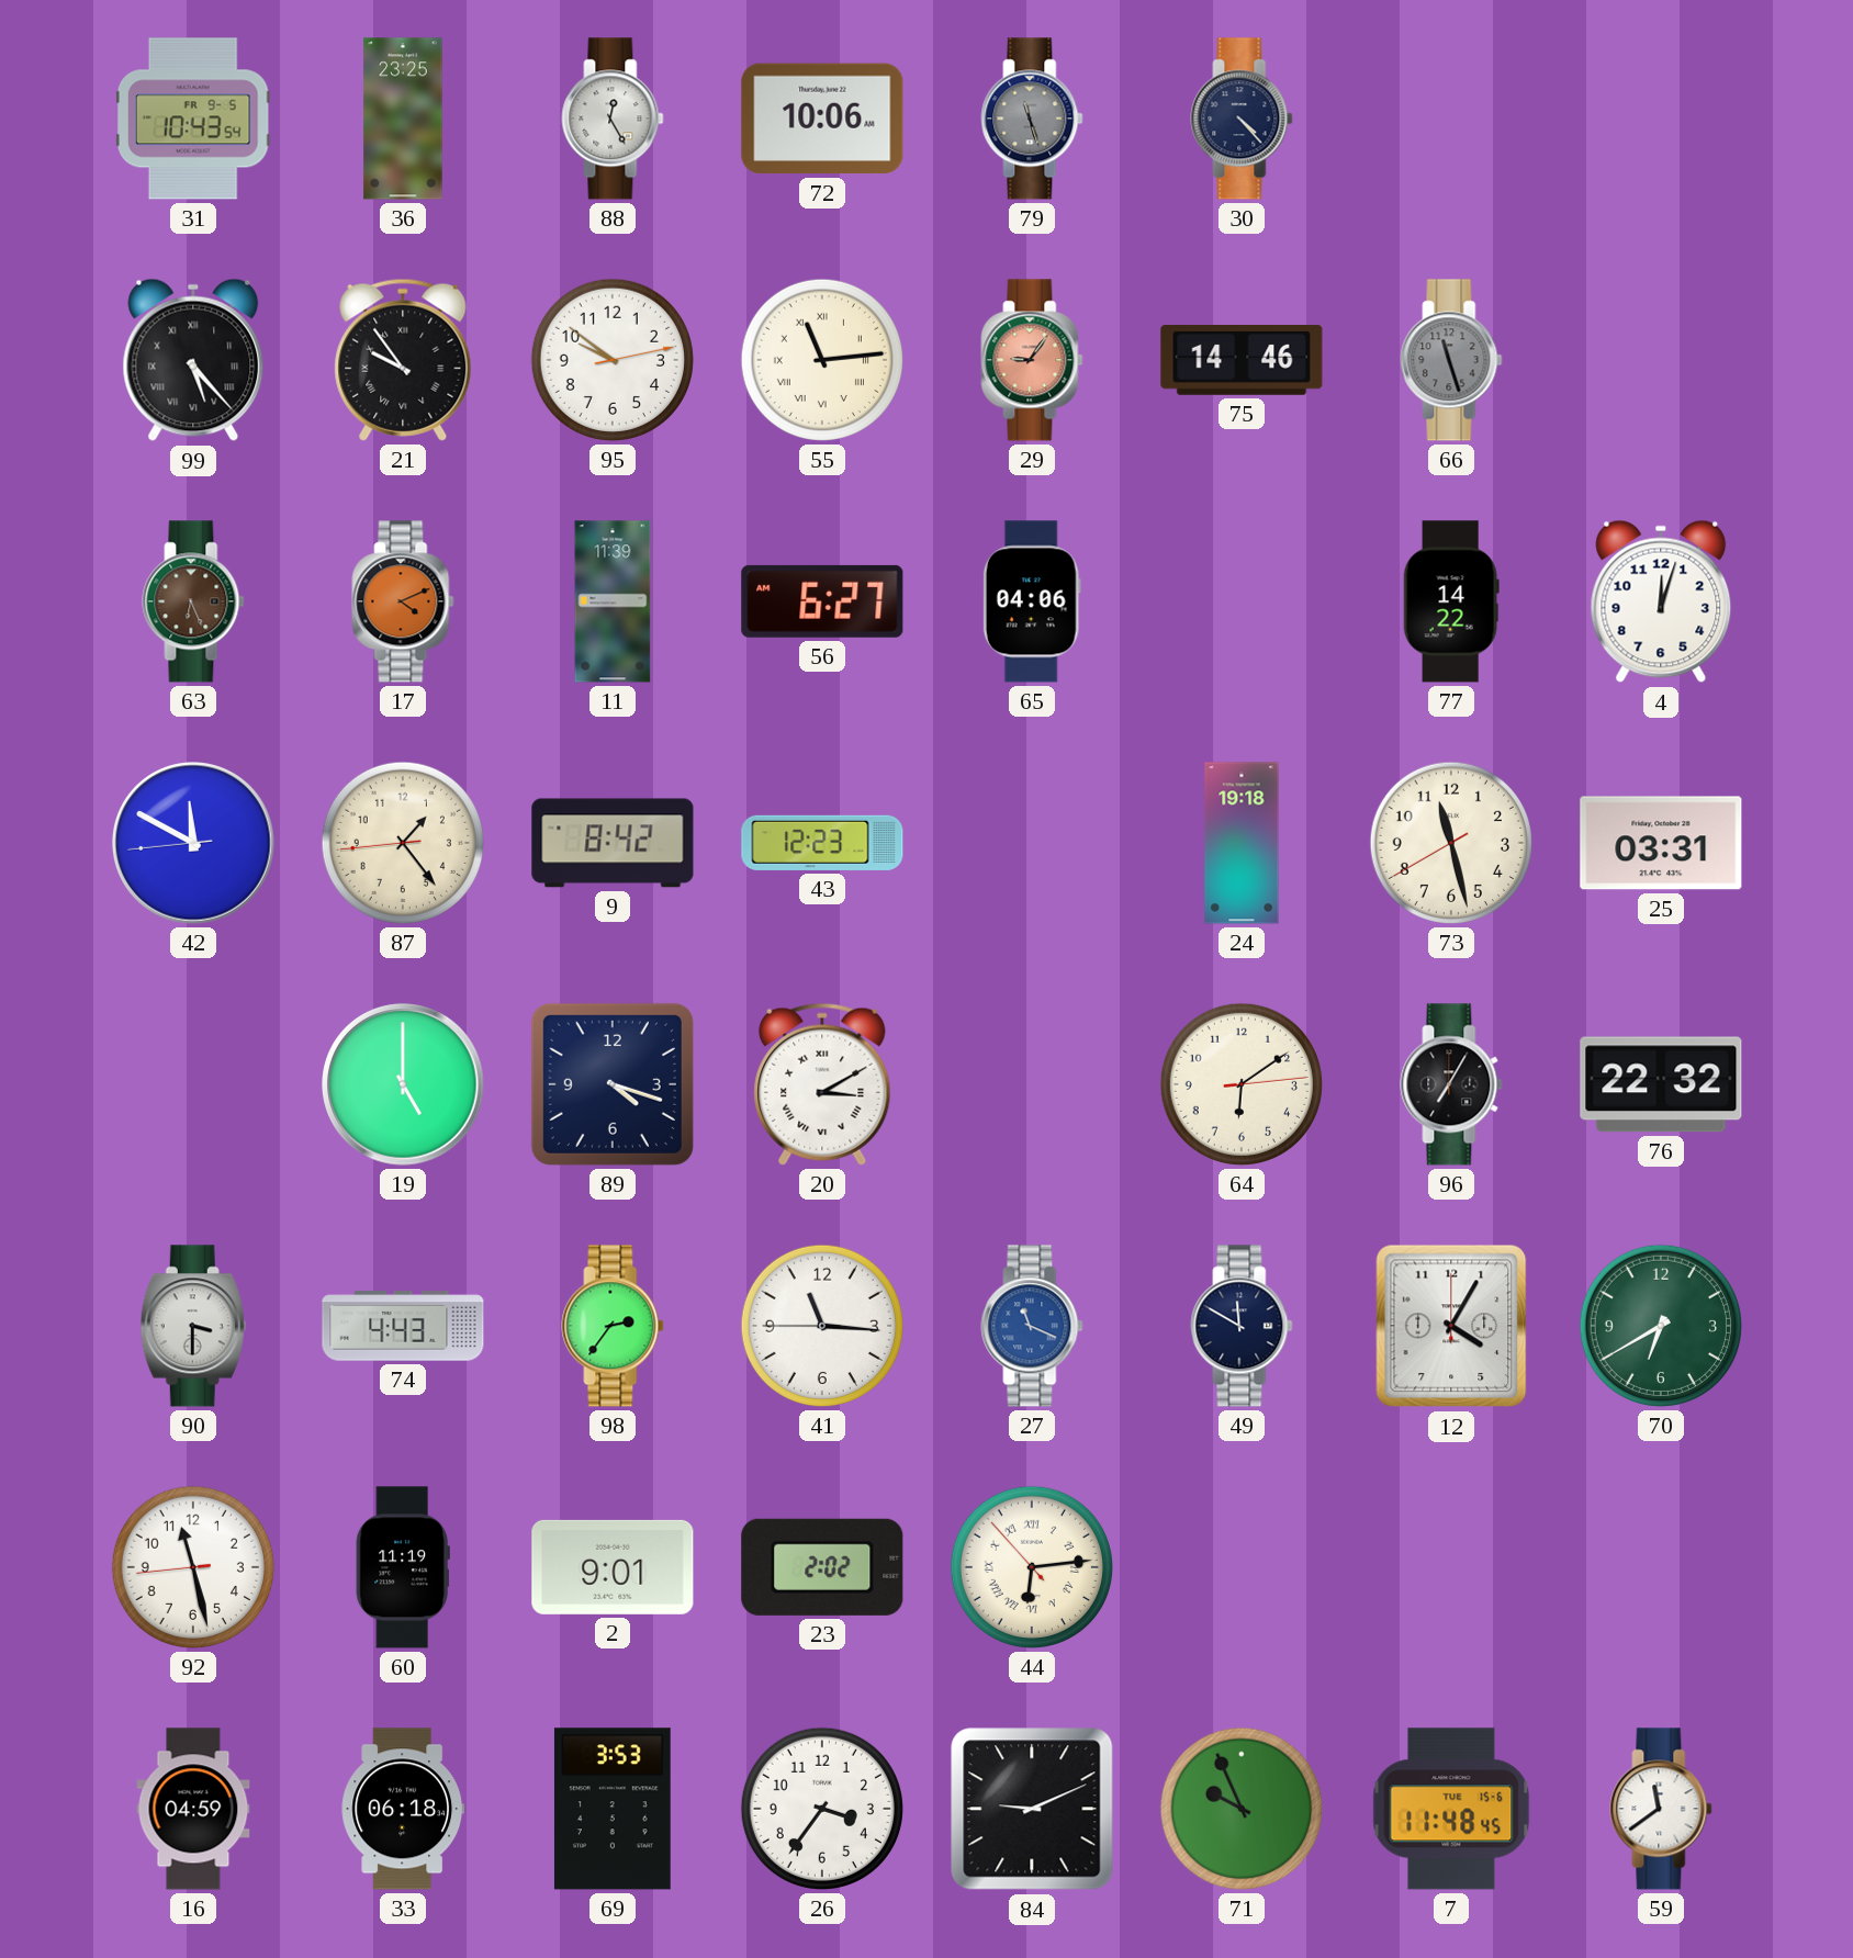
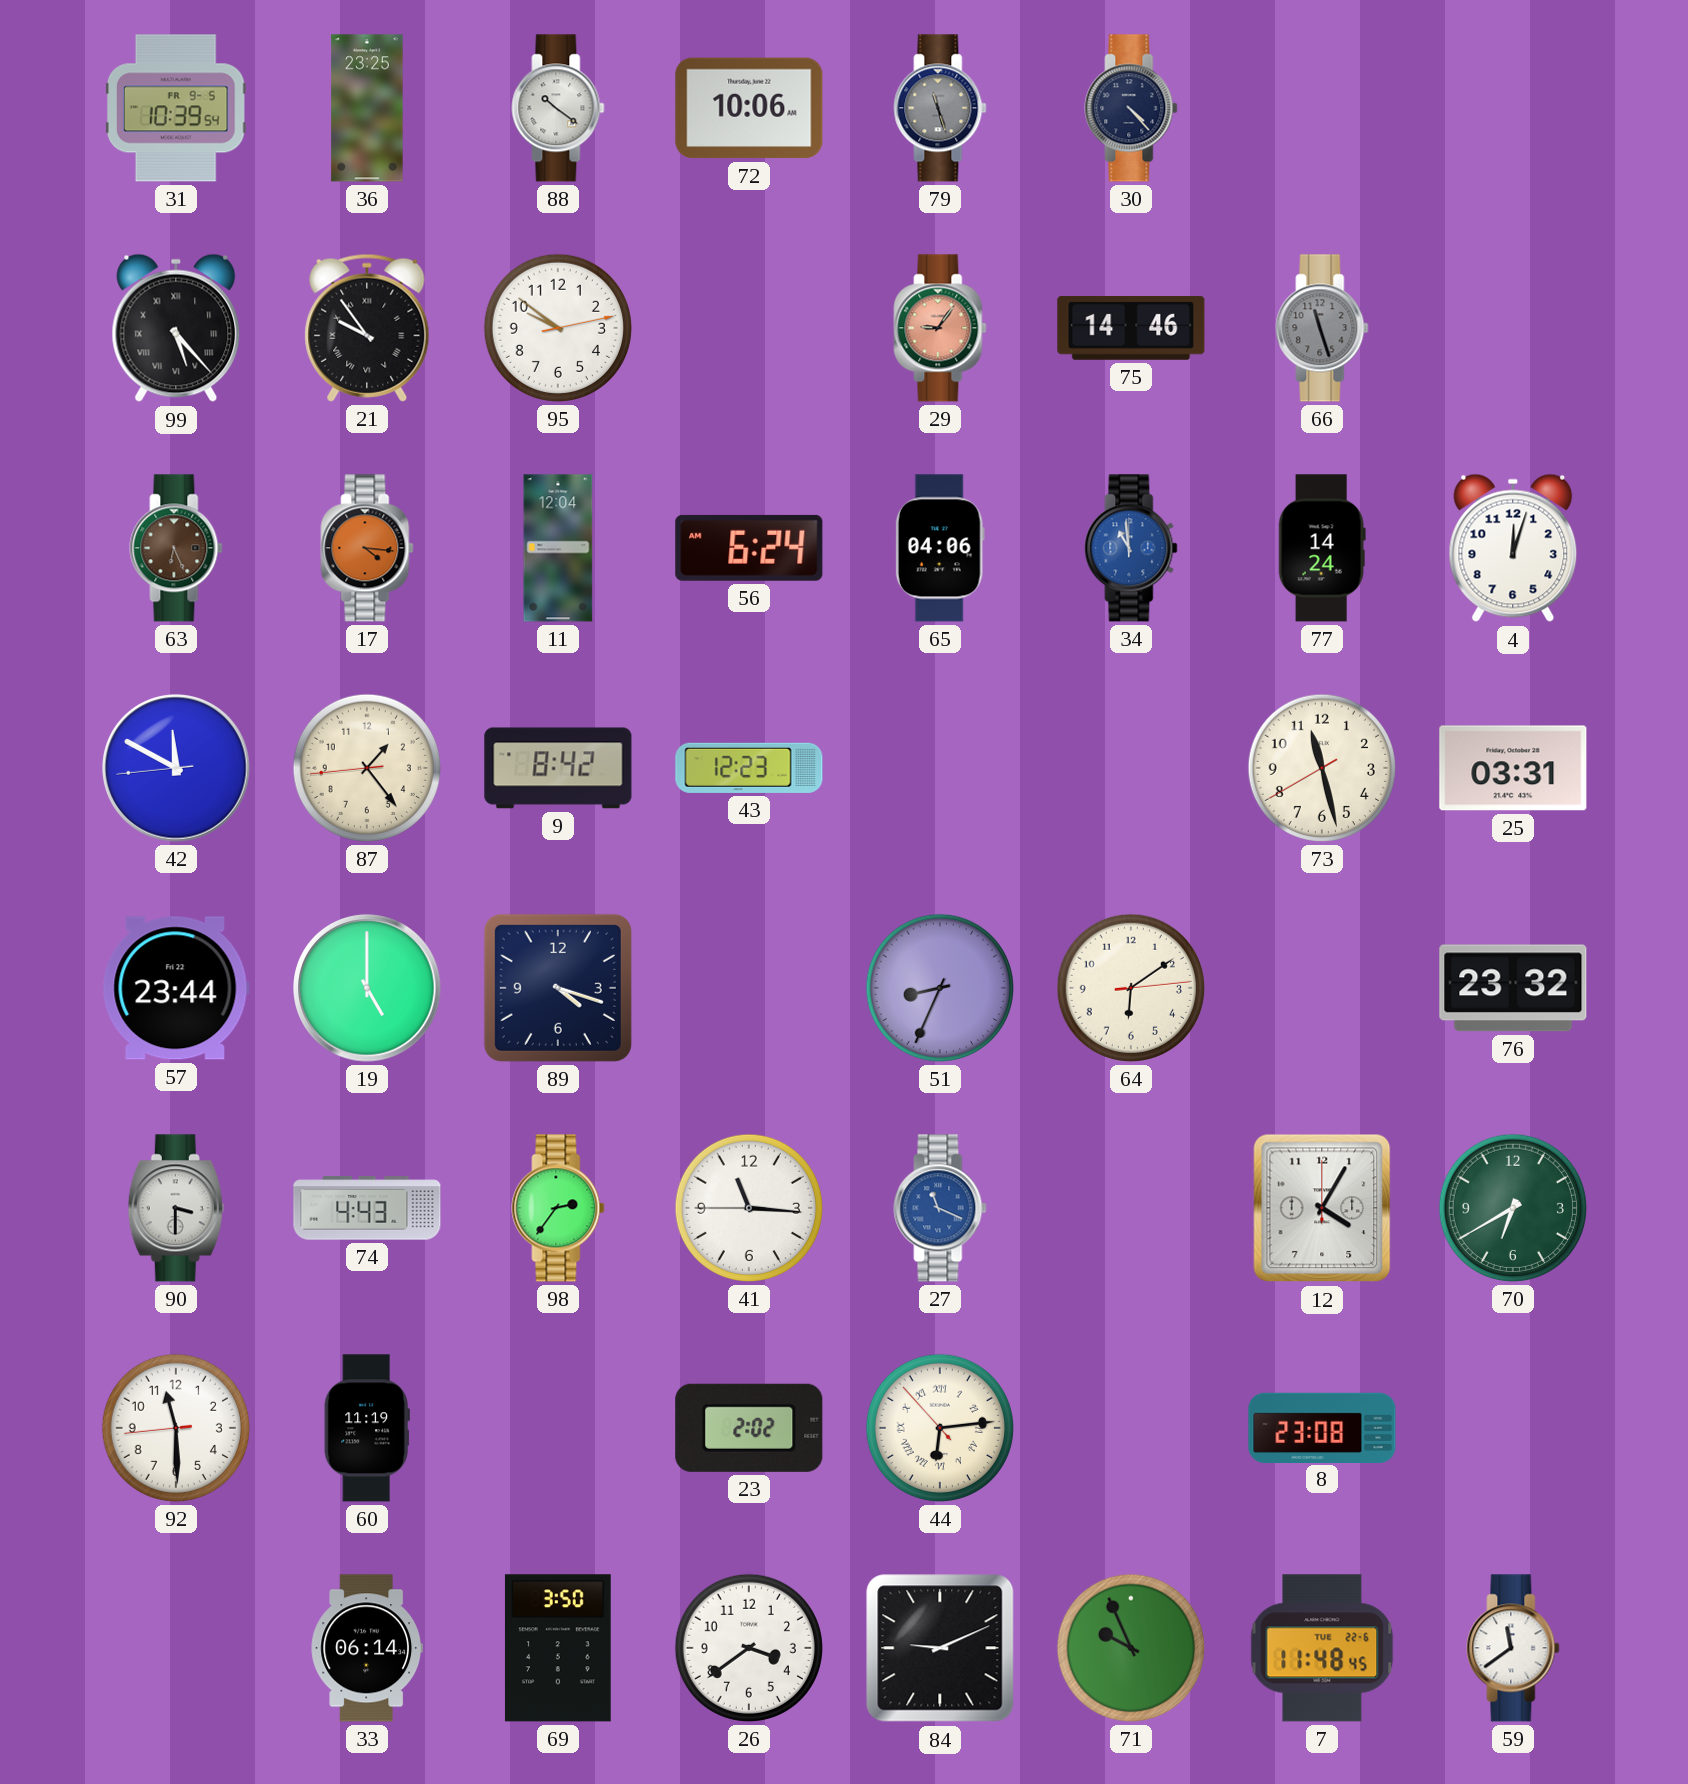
31: 10:43 -> 10:39 (176, 108)
88: 12:25 -> 10:21 (558, 108)
55: 11:14 -> none (822, 360)
17: 4:11 -> 4:16 (367, 548)
11: 11:39 -> 12:04 (558, 548)
56: 6:27 -> 6:24 (749, 548)
34: none -> 10:59 (1131, 548)
77: 14:22 -> 14:24 (1322, 548)
24: 19:18 -> none (1242, 843)
57: none -> 23:44 (176, 988)
20: 3:10 -> none (822, 1084)
51: none -> 8:34 (940, 988)
96: 7:05 -> none (1451, 1084)
76: 22:32 -> 23:32 (1513, 988)
49: 11:50 -> none (1242, 1326)
92: 11:27 -> 11:29 (176, 1428)
2: 9:01 -> none (613, 1567)
8: none -> 23:08 (1322, 1427)
16: 04:59 -> none (193, 1809)
33: 06:18 -> 06:14 (366, 1648)
69: 3:53 -> 3:50 (558, 1648)
26: 3:36 -> 3:39 (749, 1648)
7 date: TUE 15-6 -> TUE 22-6 (1322, 1648)
